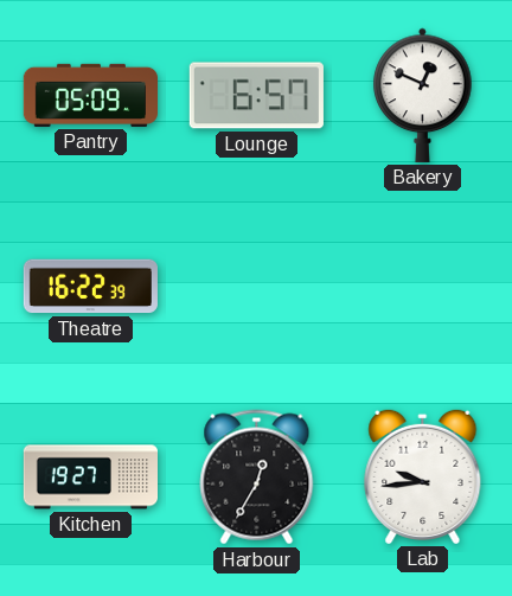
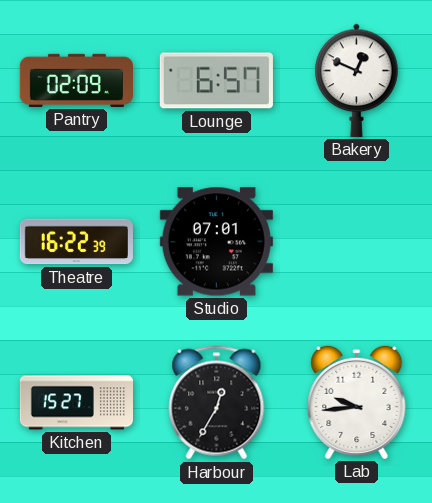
Pantry: 05:09 -> 02:09 (76, 80)
Studio: none -> 07:01 (216, 242)
Kitchen: 19:27 -> 15:27 (76, 403)
